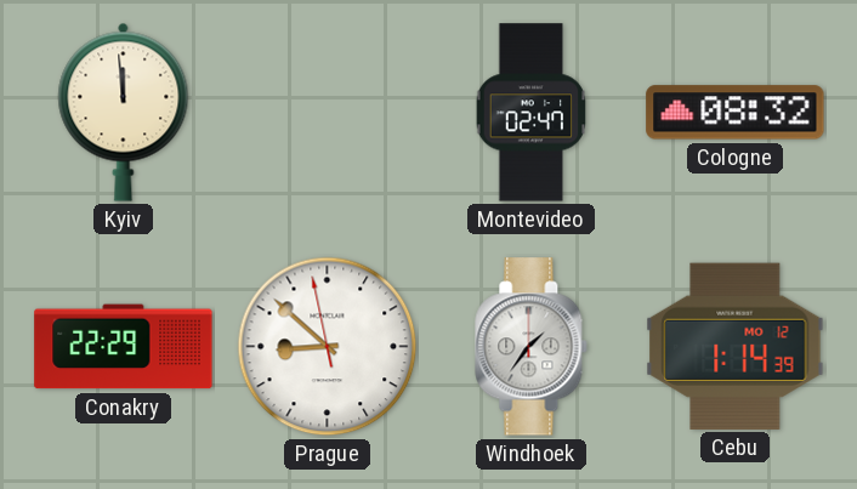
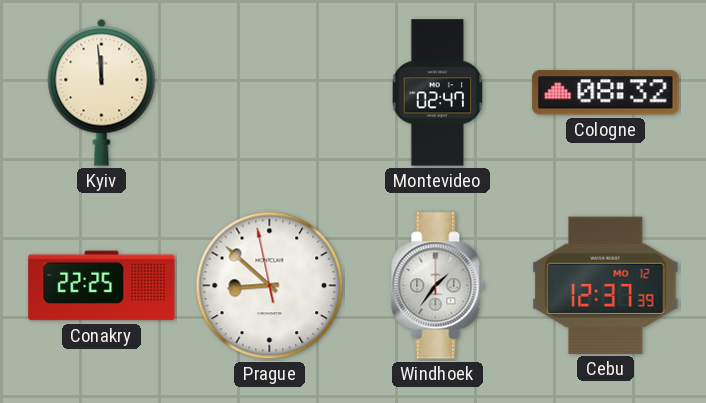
Conakry: 22:29 -> 22:25 (102, 286)
Cebu: 1:14 -> 12:37 (606, 285)
